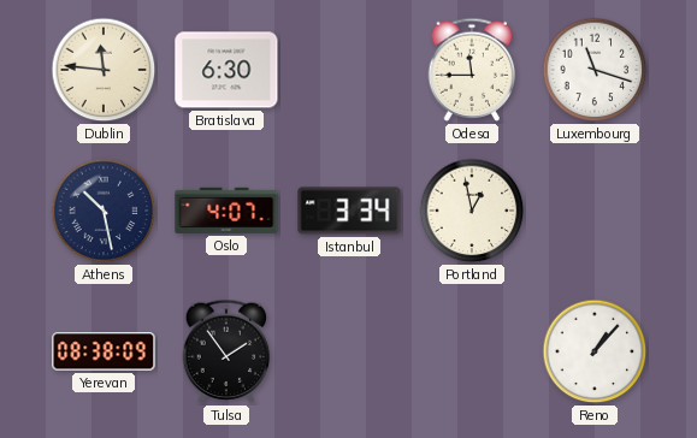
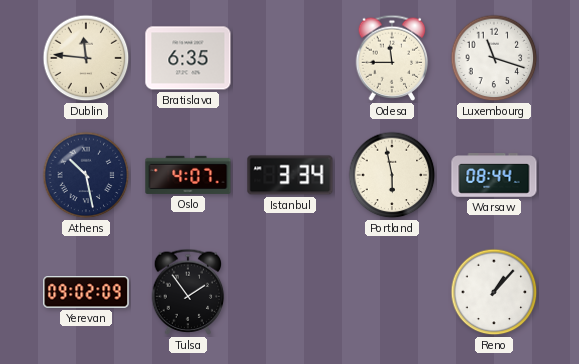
Bratislava: 6:30 -> 6:35 (188, 58)
Portland: 12:58 -> 5:58 (392, 175)
Warsaw: none -> 08:44 (494, 175)
Yerevan: 08:38 -> 09:02 (86, 292)
